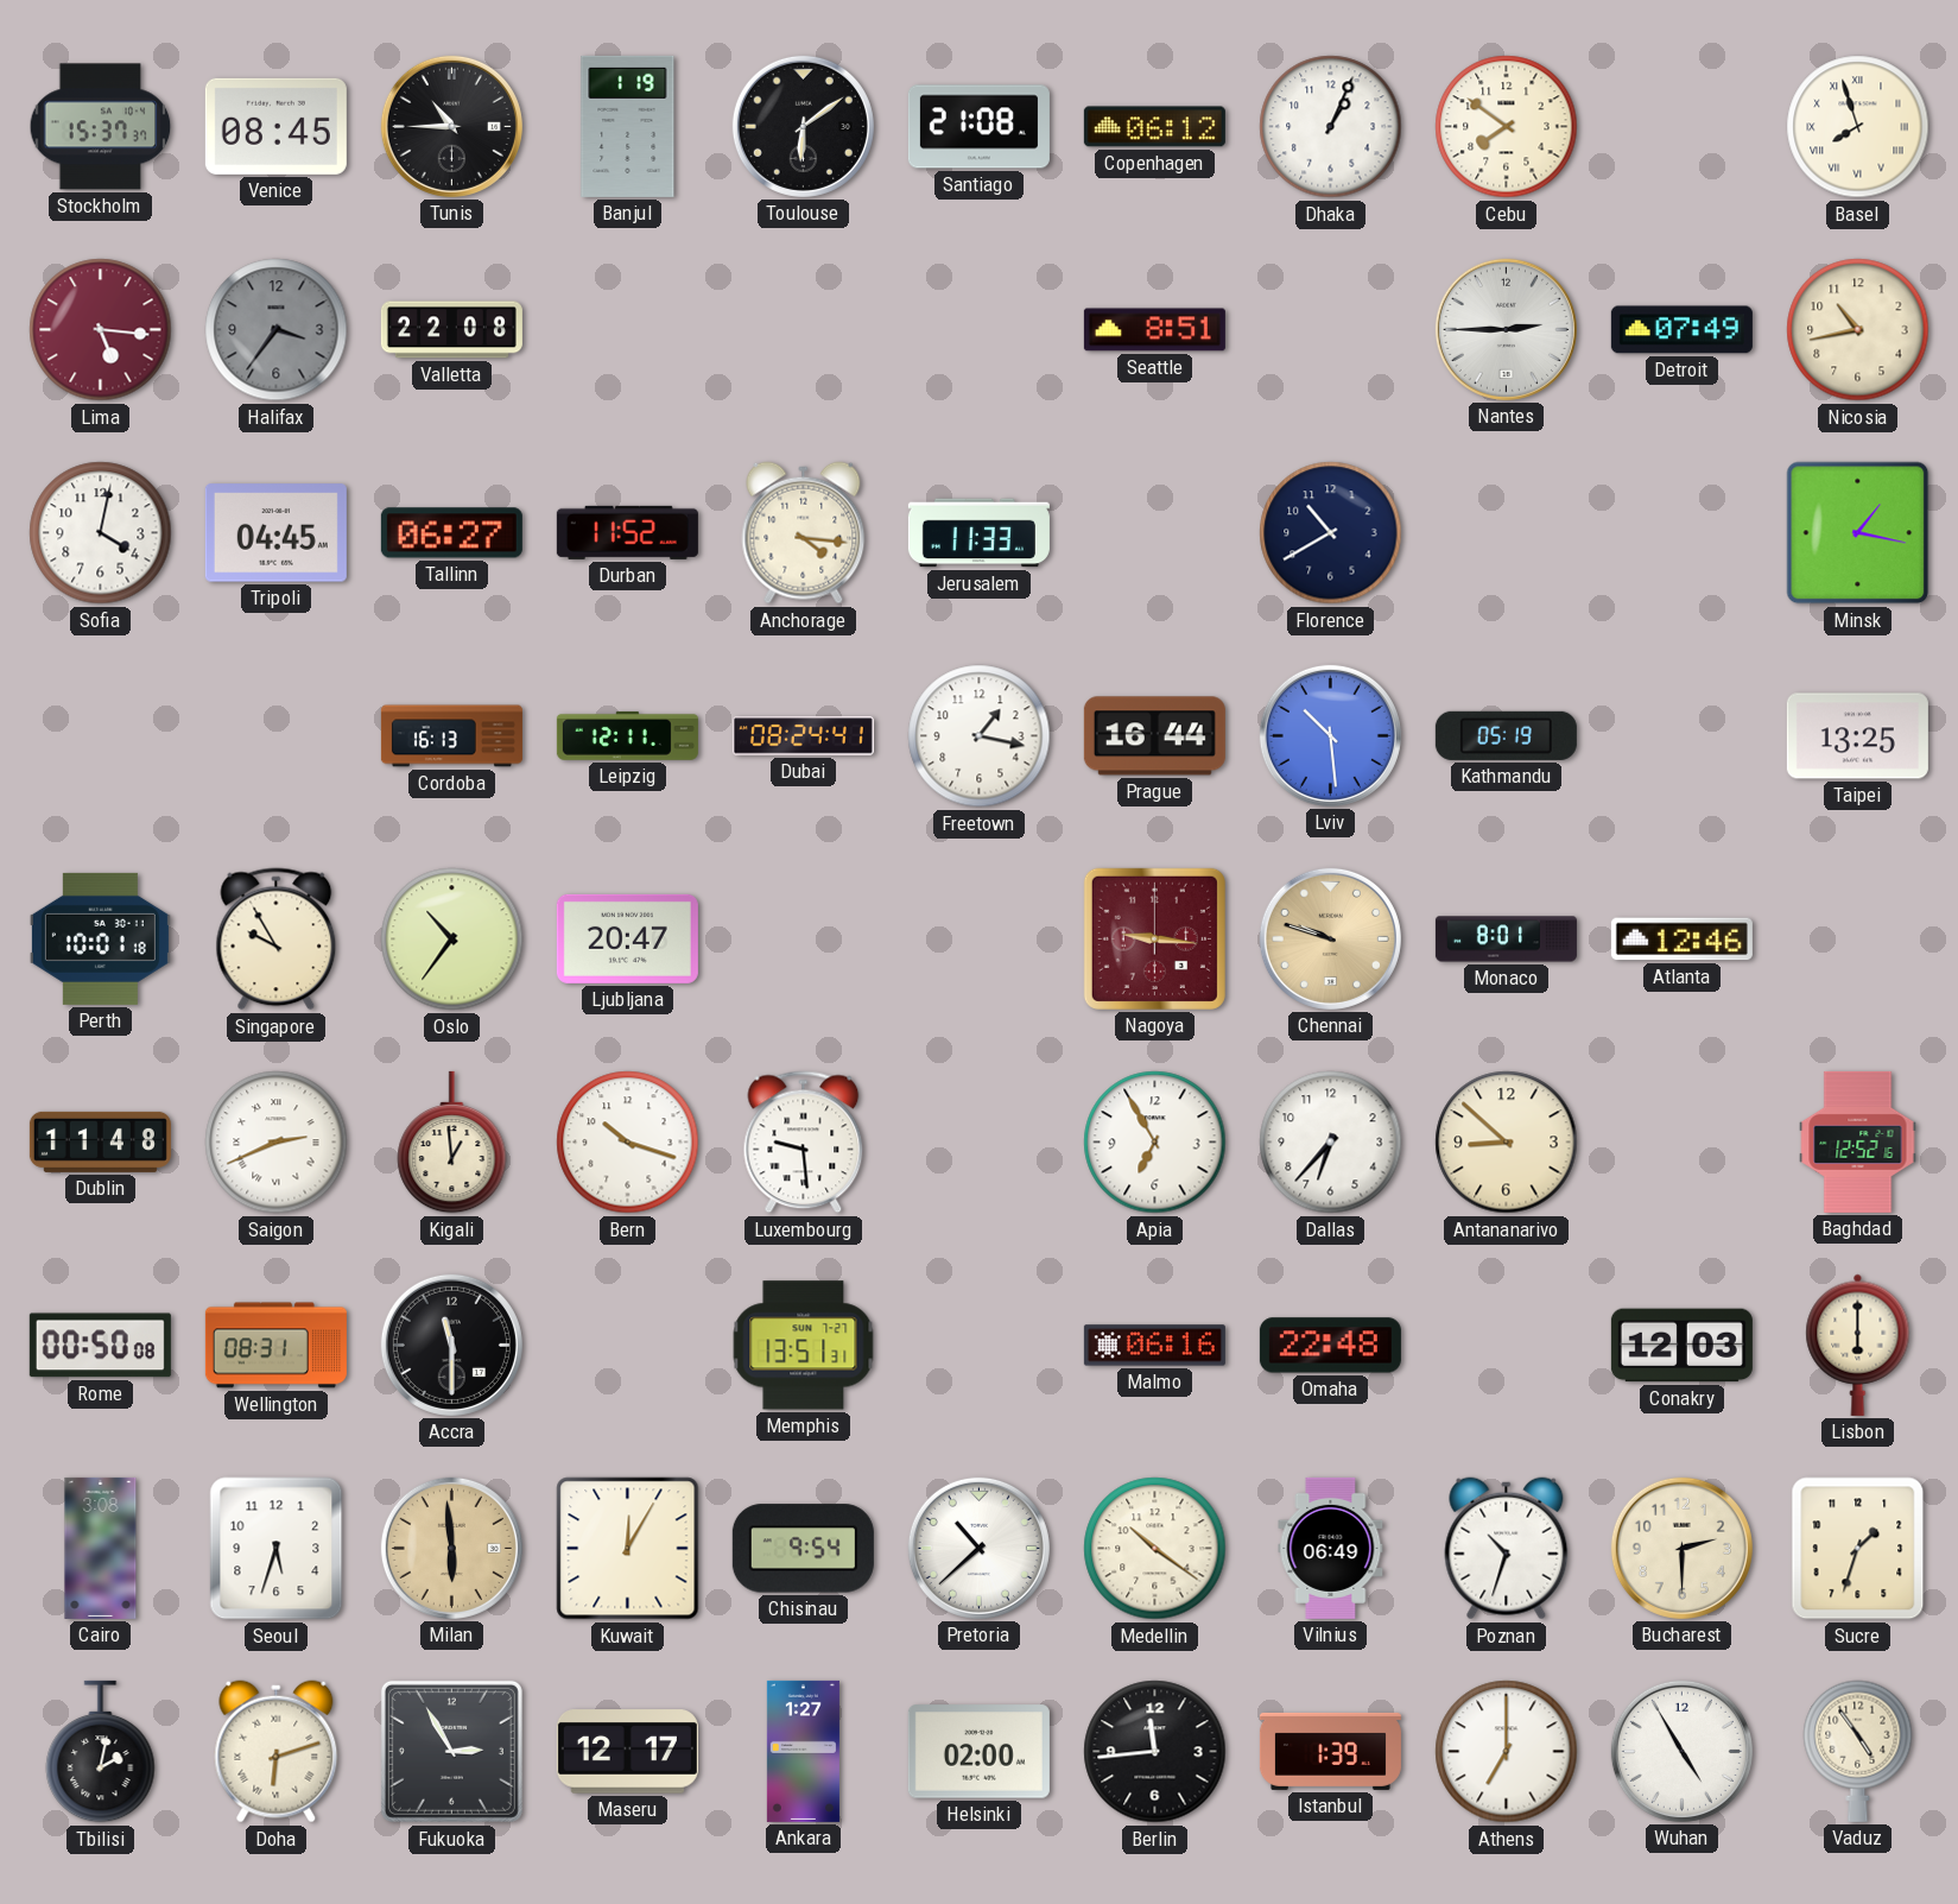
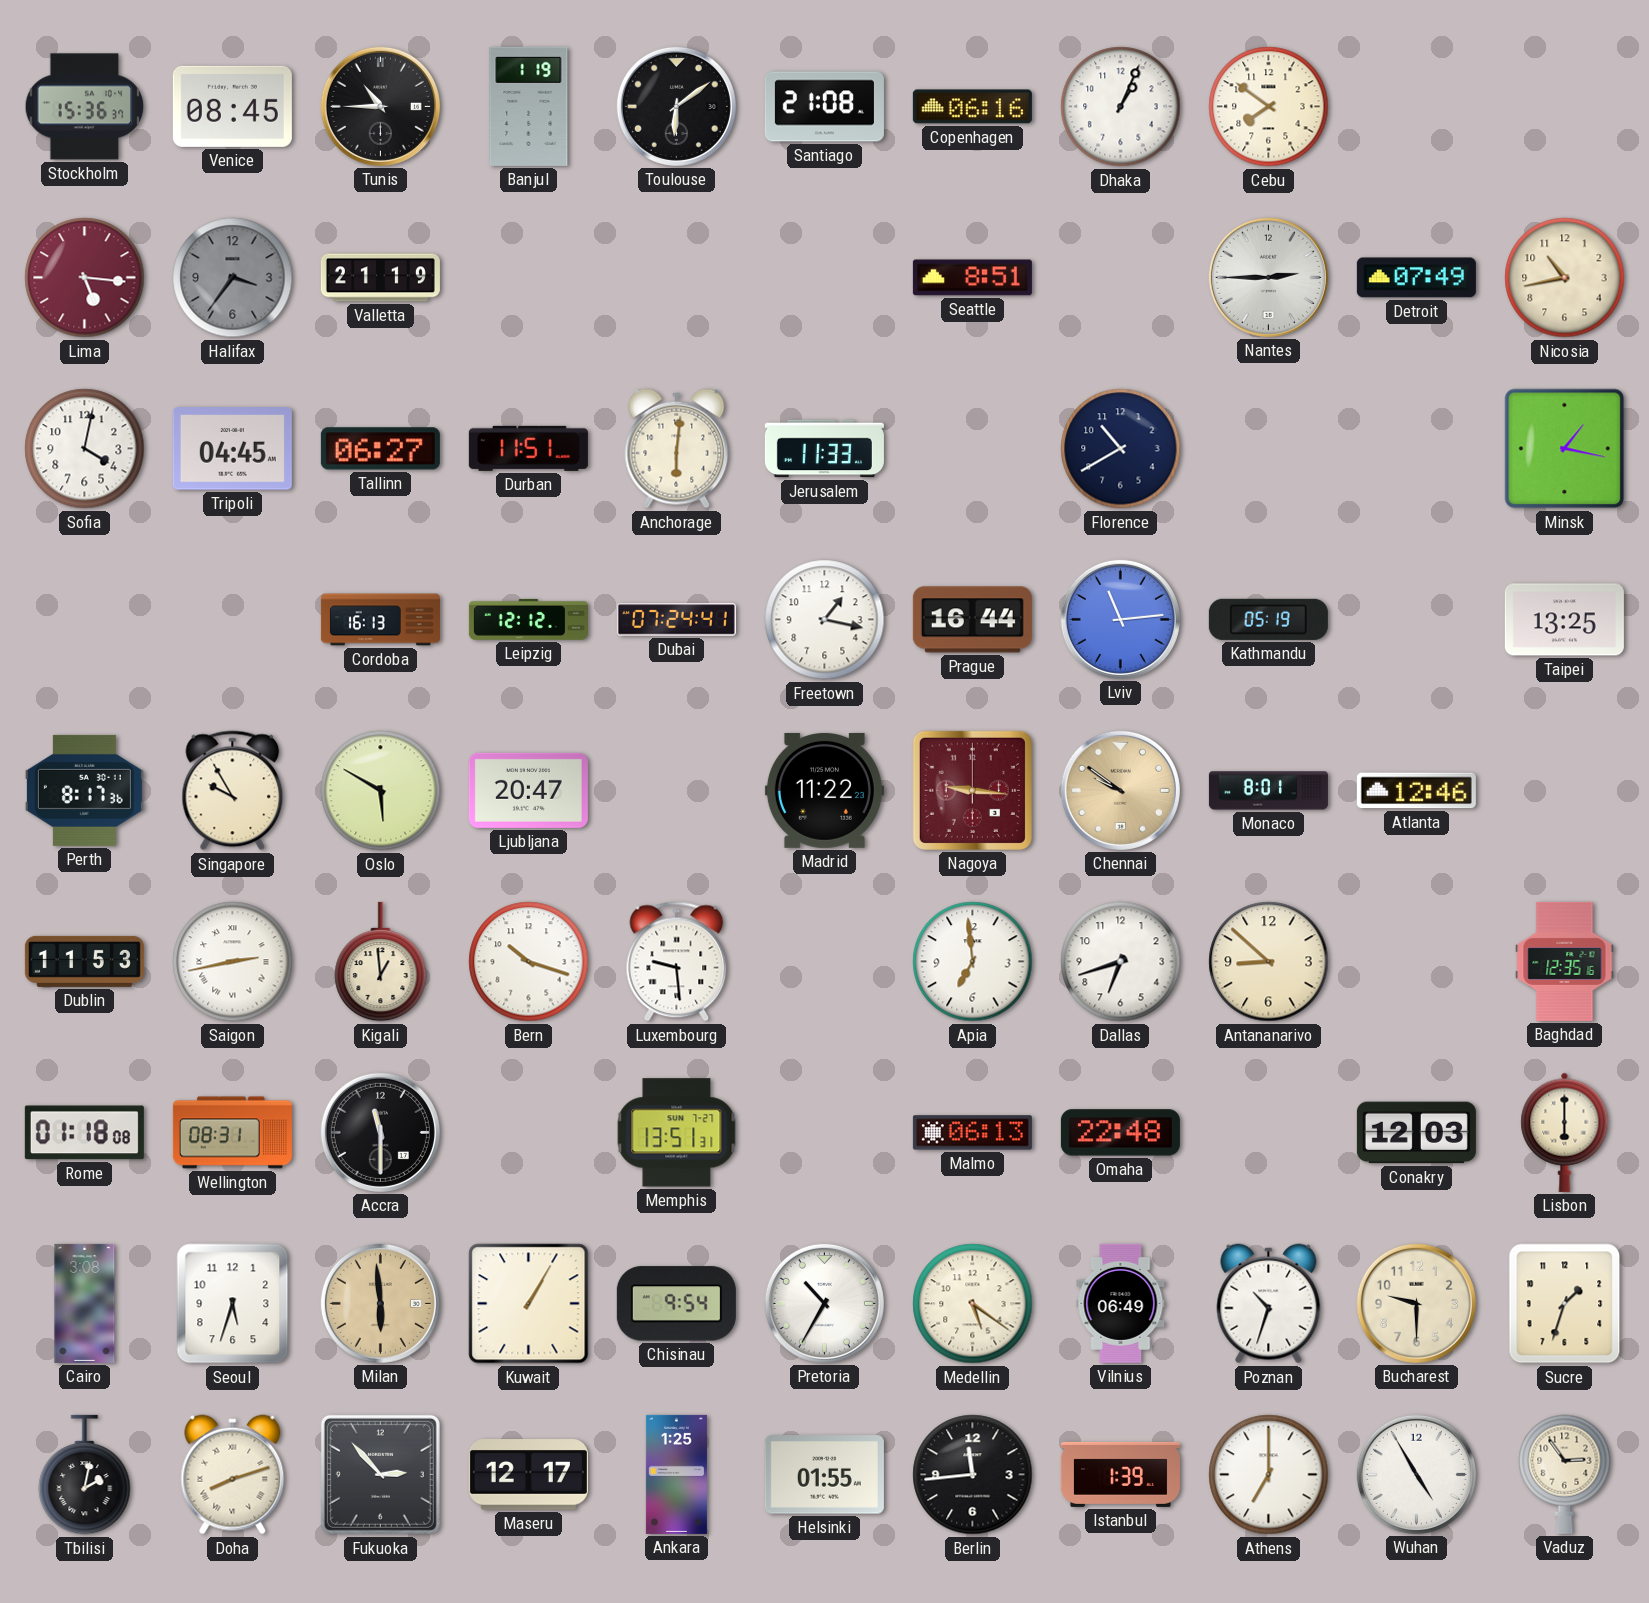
Stockholm: 15:37 -> 15:36 (85, 107)
Copenhagen: 06:12 -> 06:16 (972, 107)
Basel: 7:57 -> none (1858, 127)
Valletta: 22:08 -> 21:19 (380, 278)
Durban: 11:52 -> 11:51 (528, 448)
Anchorage: 4:16 -> 6:01 (677, 449)
Leipzig: 12:11 -> 12:12 (528, 619)
Dubai: 08:24 -> 07:24 (676, 620)
Lviv: 10:29 -> 11:14 (1120, 619)
Perth: 10:01 -> 8:17 (84, 790)
Oslo: 10:36 -> 5:50 (381, 791)
Madrid: none -> 11:22 (824, 790)
Chennai: 9:48 -> 9:51 (1120, 790)
Dublin: 11:48 -> 11:53 (84, 961)
Saigon: 2:41 -> 2:43 (233, 962)
Apia: 6:55 -> 6:59 (973, 962)
Dallas: 6:37 -> 6:42 (1121, 962)
Baghdad: 12:52 -> 12:35 (1565, 961)
Rome: 00:50 -> 01:18 (84, 1133)
Malmo: 06:16 -> 06:13 (972, 1133)
Kuwait: 12:05 -> 1:05 (529, 1304)
Pretoria: 10:38 -> 10:35 (824, 1303)
Medellin: 10:21 -> 5:21 (973, 1304)
Bucharest: 2:30 -> 9:30 (1416, 1303)
Doha: 6:12 -> 8:12 (233, 1475)
Fukuoka: 2:55 -> 2:53 (380, 1474)
Ankara: 1:27 -> 1:25 (676, 1474)
Helsinki: 02:00 -> 01:55 (824, 1475)
Vaduz: 4:54 -> 2:54 (1565, 1474)
